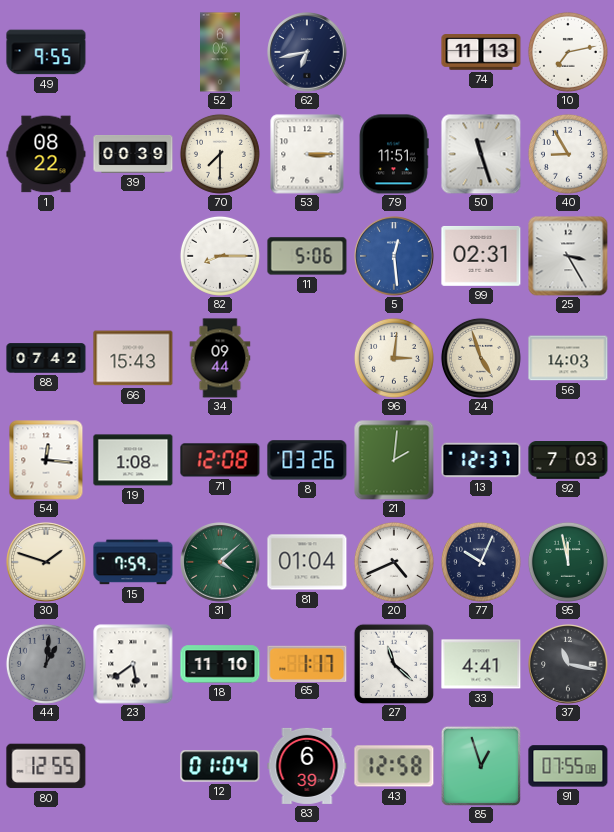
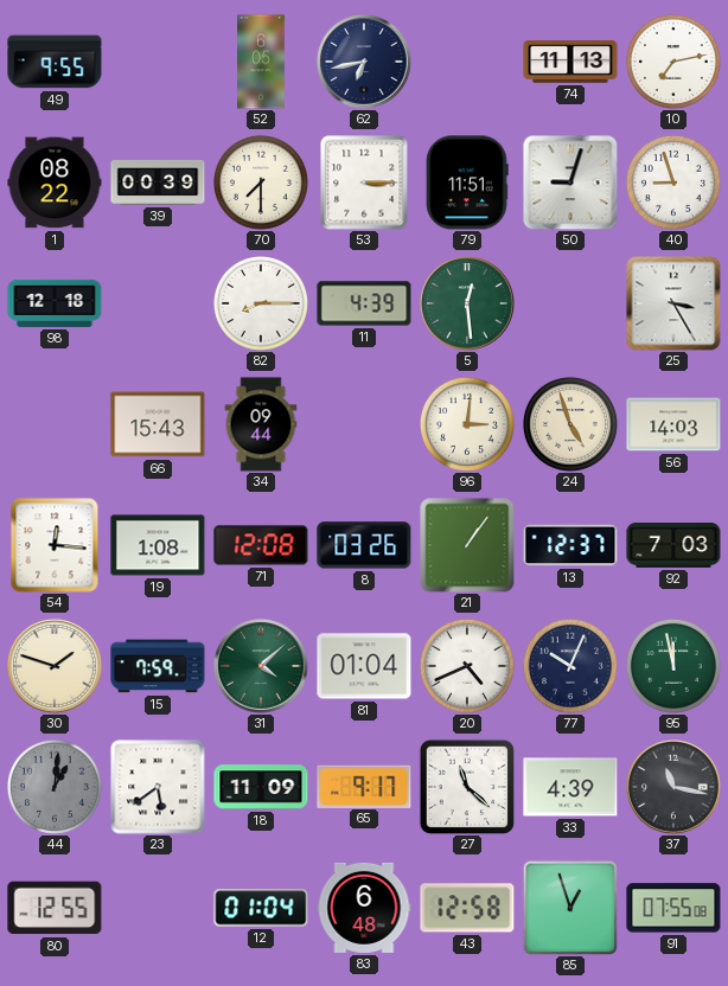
50: 11:27 -> 9:03 (570, 183)
40: 8:55 -> 8:57 (673, 183)
98: none -> 12:18 (55, 303)
11: 5:06 -> 4:39 (364, 303)
5 dial: blue -> green (467, 303)
99: 02:31 -> none (481, 256)
88: 07:42 -> none (46, 358)
21: 2:01 -> 1:06 (467, 545)
18: 11:10 -> 11:09 (261, 787)
65: 1:17 -> 9:17 (364, 786)
33: 4:41 -> 4:39 (570, 787)
83: 6:39 -> 6:48 (364, 908)
